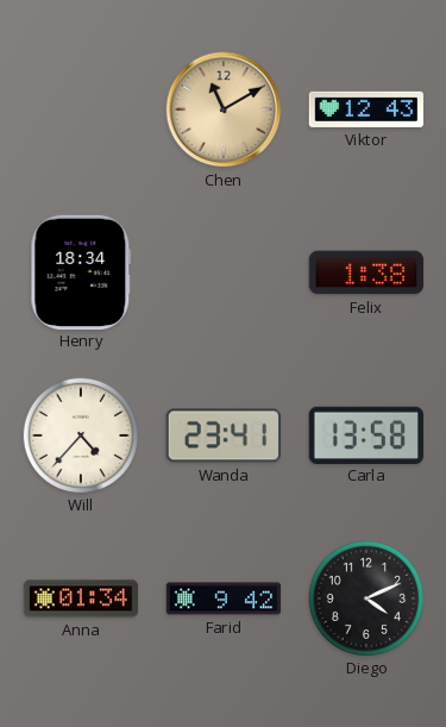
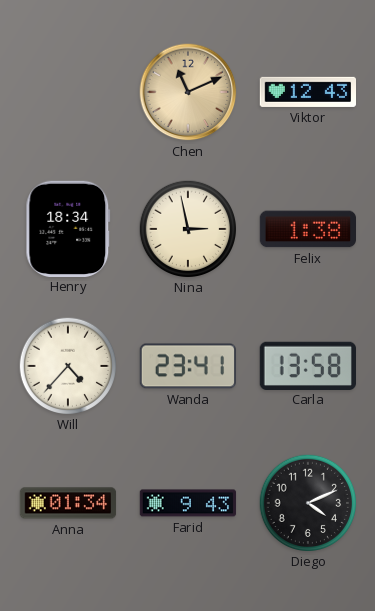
Chen: 11:10 -> 11:11 (188, 92)
Nina: none -> 2:58 (187, 228)
Farid: 9:42 -> 9:43 (188, 503)
